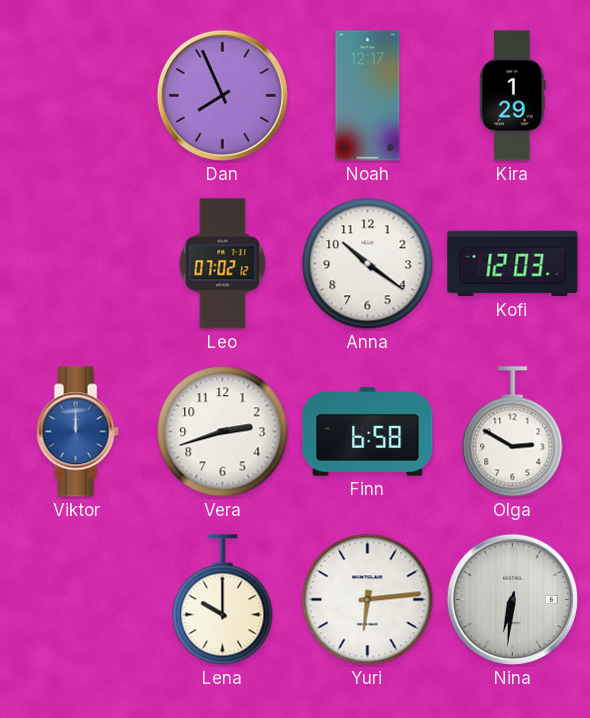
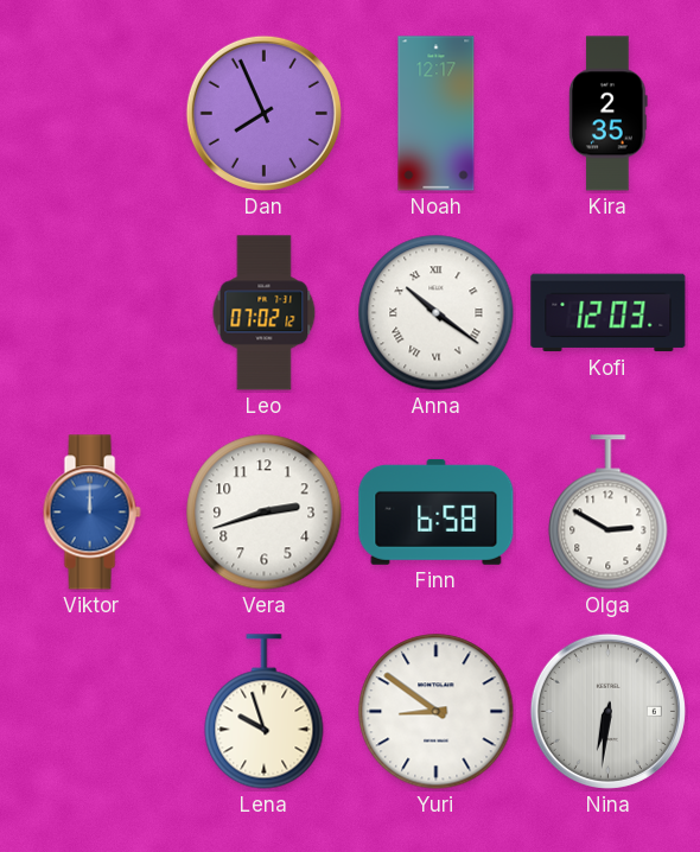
Kira: 1:29 -> 2:35 (609, 114)
Anna numerals: Arabic -> Roman (437, 313)
Lena: 10:00 -> 9:57 (265, 712)
Yuri: 6:14 -> 8:51 (437, 712)
